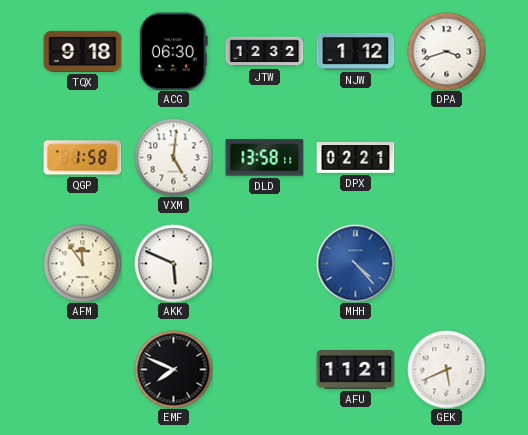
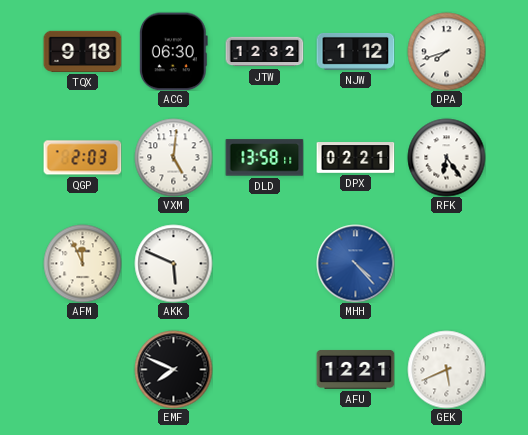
DPA: 3:42 -> 7:42 (446, 51)
QGP: 1:58 -> 2:03 (82, 158)
RFK: none -> 6:24 (446, 157)
AFM: 11:54 -> 11:56 (82, 263)
AFU: 11:21 -> 12:21 (355, 369)
